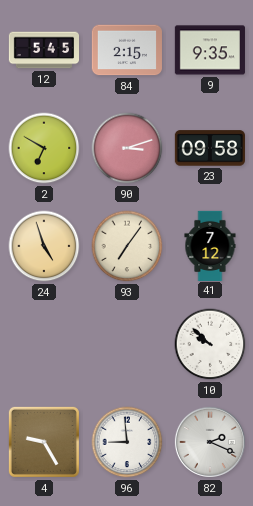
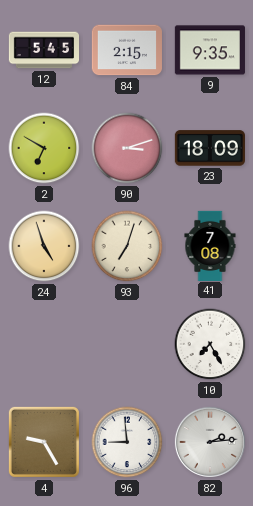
23: 09:58 -> 18:09 (210, 148)
93: 7:06 -> 7:03 (127, 246)
41: 7:12 -> 7:08 (210, 245)
10: 9:52 -> 7:25 (210, 344)
82: 2:19 -> 2:14 (210, 442)
